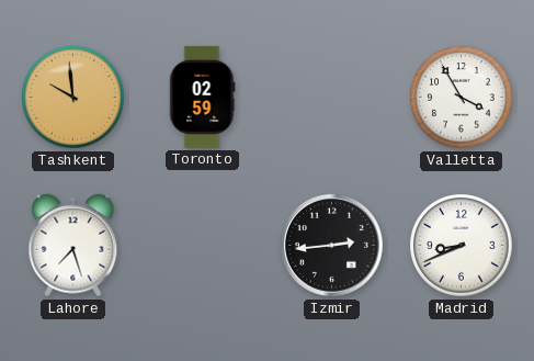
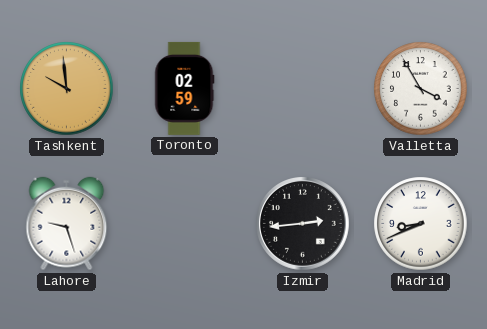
Lahore: 7:27 -> 9:27 (67, 224)
